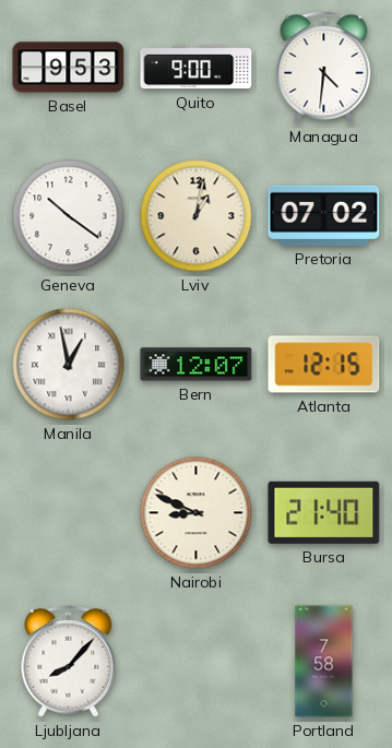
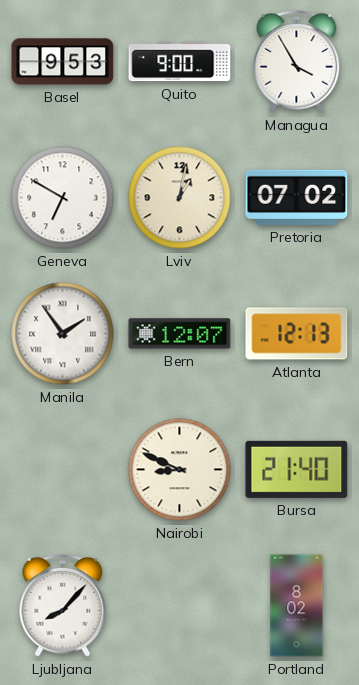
Managua: 4:31 -> 3:55 (297, 62)
Geneva: 10:21 -> 6:50 (63, 198)
Manila: 12:58 -> 1:54 (63, 334)
Atlanta: 12:15 -> 12:13 (297, 334)
Portland: 7:58 -> 8:02 (297, 606)
